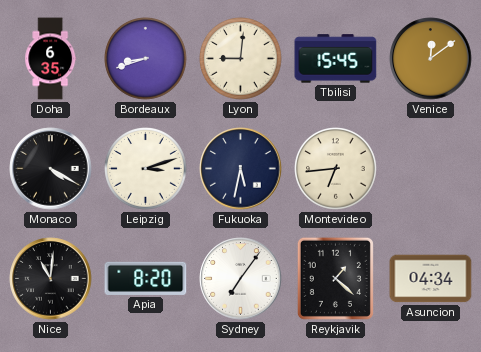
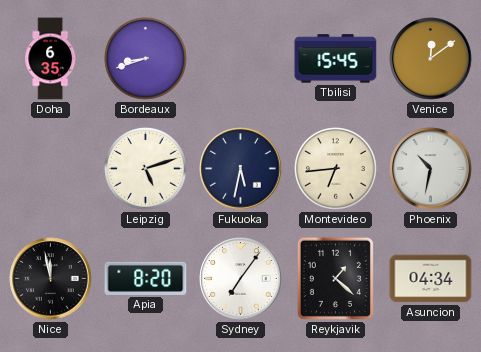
Lyon: 9:01 -> none (241, 59)
Monaco: 4:20 -> none (51, 169)
Leipzig: 3:12 -> 5:12 (146, 169)
Phoenix: none -> 10:32 (431, 169)
Nice: 11:01 -> 11:58 (51, 279)
